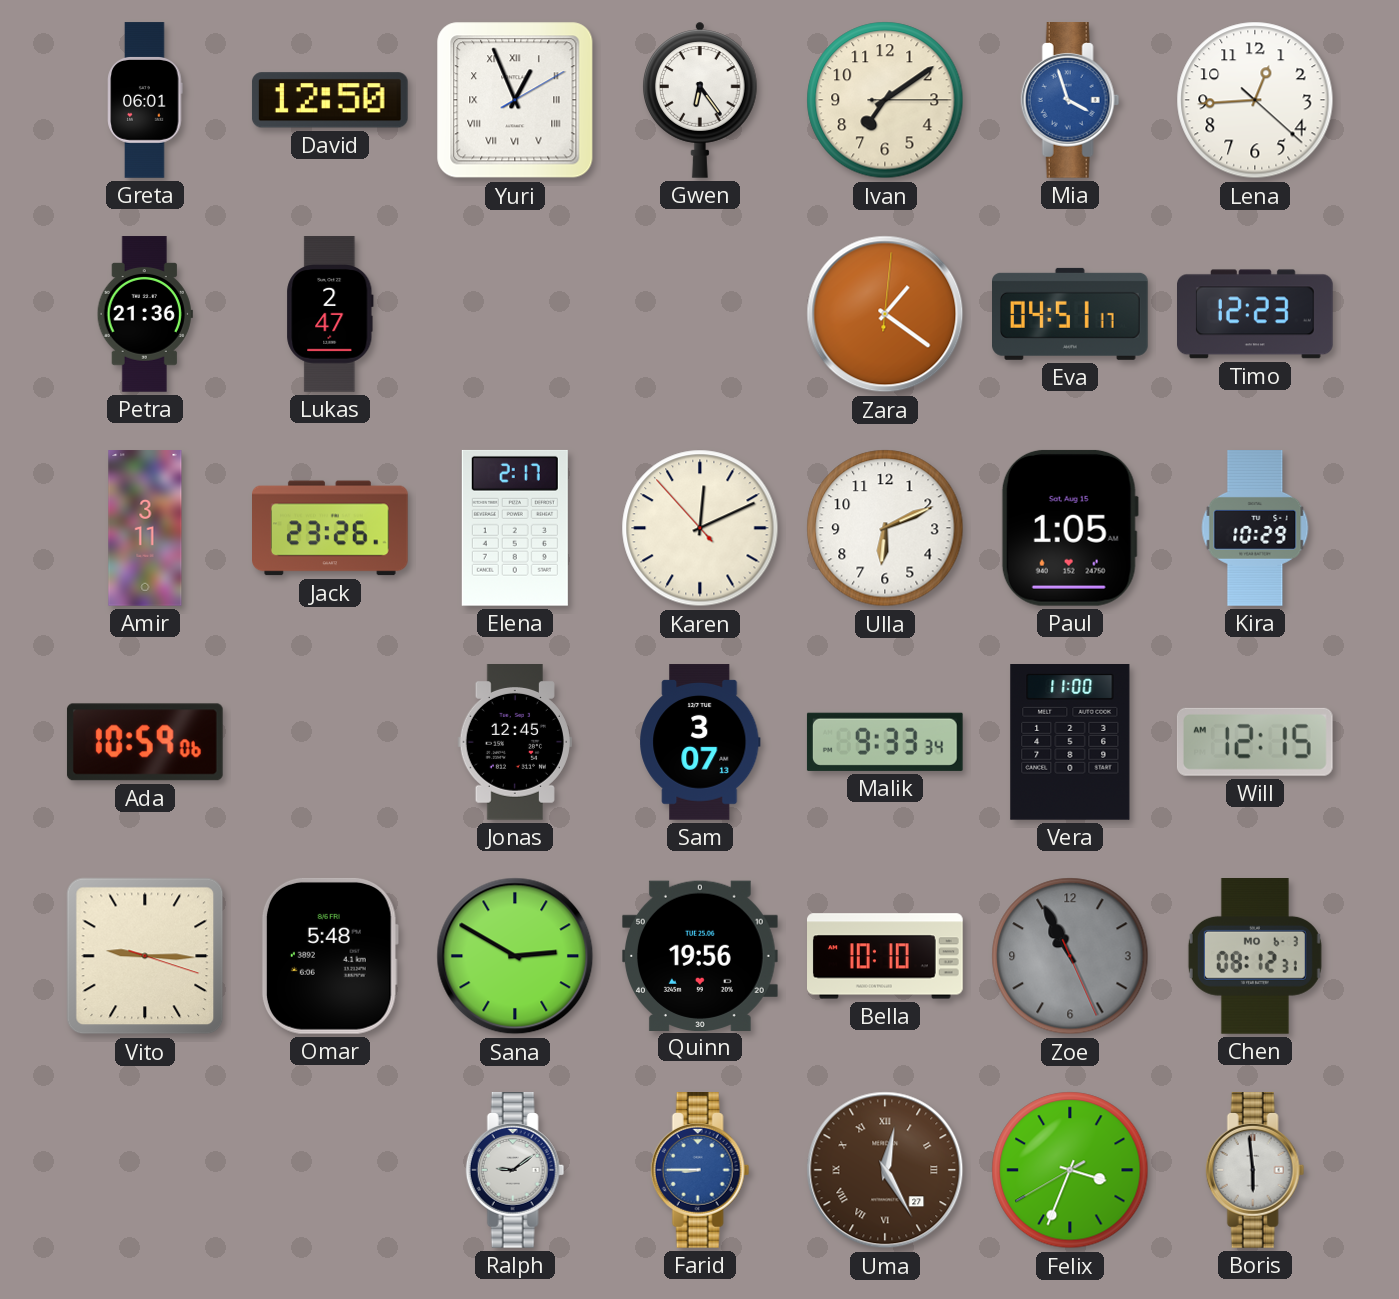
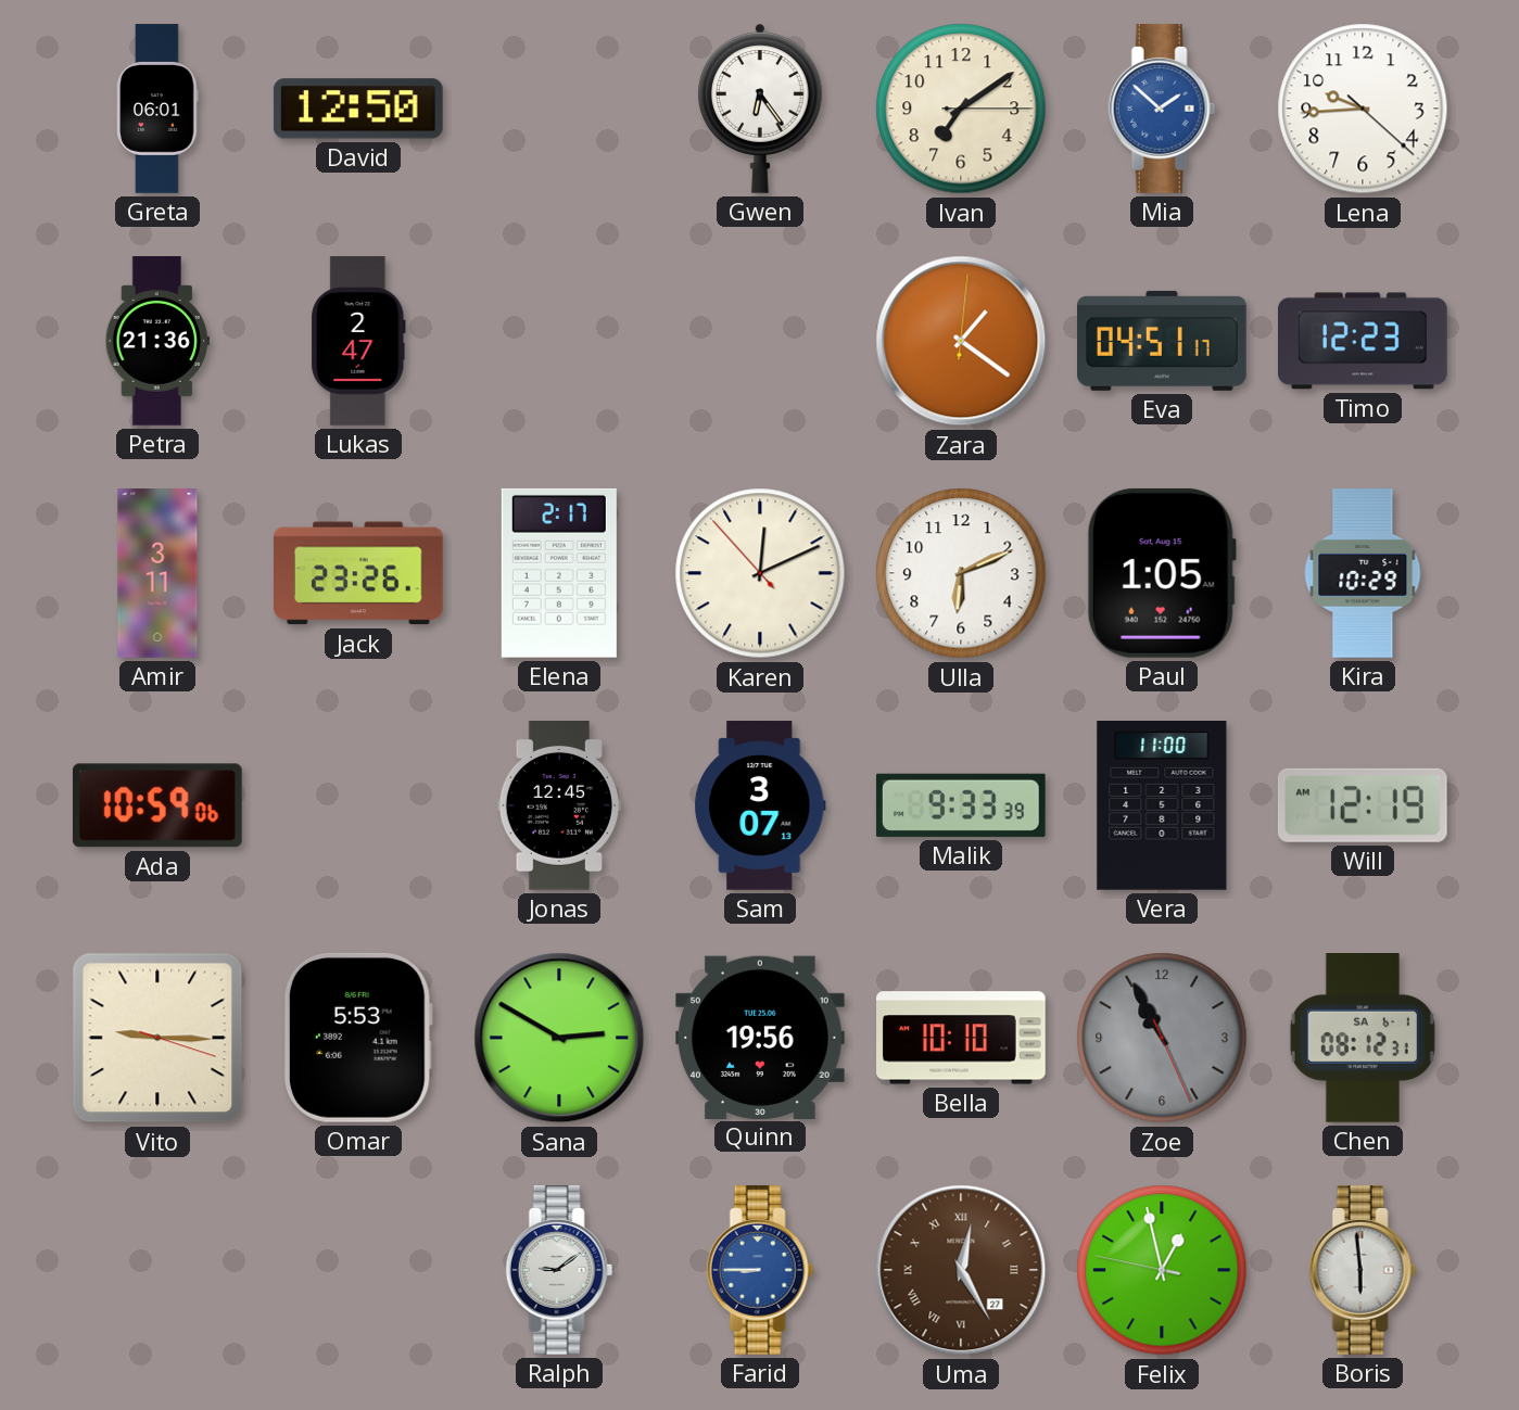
Yuri: 12:56 -> none (515, 100)
Mia: 3:57 -> 1:52 (1162, 110)
Lena: 12:44 -> 9:44 (1363, 109)
Malik: 9:33:34 -> 9:33:39 (961, 805)
Will: 12:15 -> 12:19 (1363, 805)
Omar: 5:48 -> 5:53 (358, 1038)
Chen date: MO 6-3 -> SA 6-1 (1363, 1039)
Felix: 3:33 -> 12:57 (1162, 1270)
